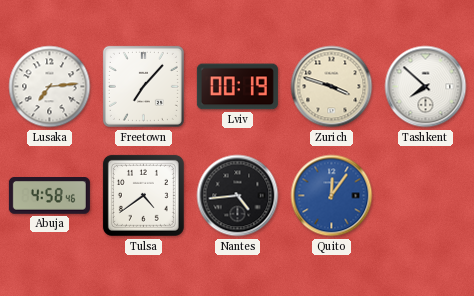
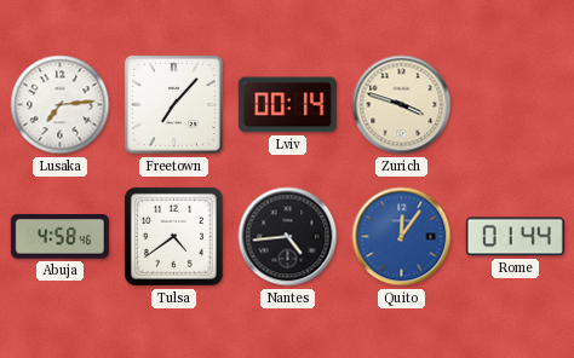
Lviv: 00:19 -> 00:14 (287, 105)
Tashkent: 7:52 -> none (426, 87)
Rome: none -> 01:44 (515, 237)
